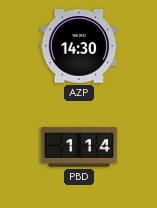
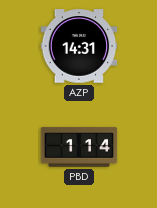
AZP: 14:30 -> 14:31 (79, 46)
